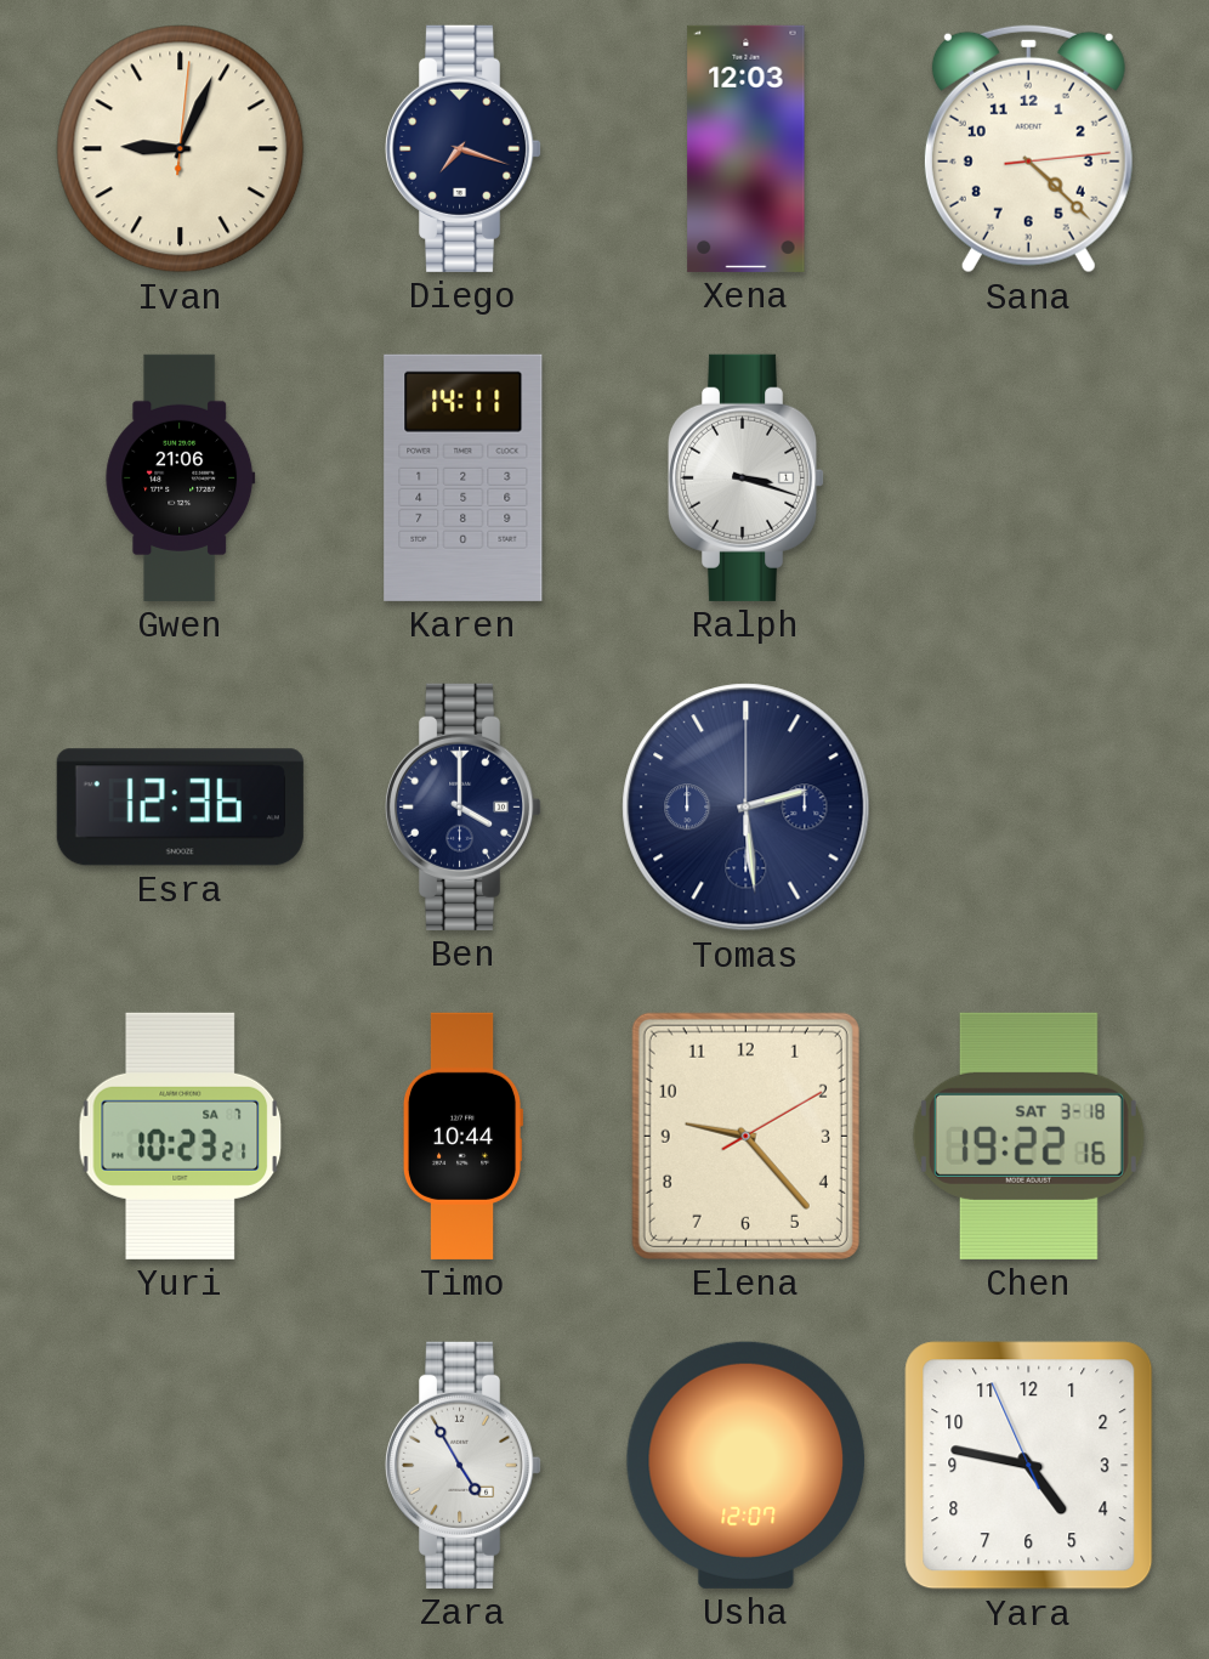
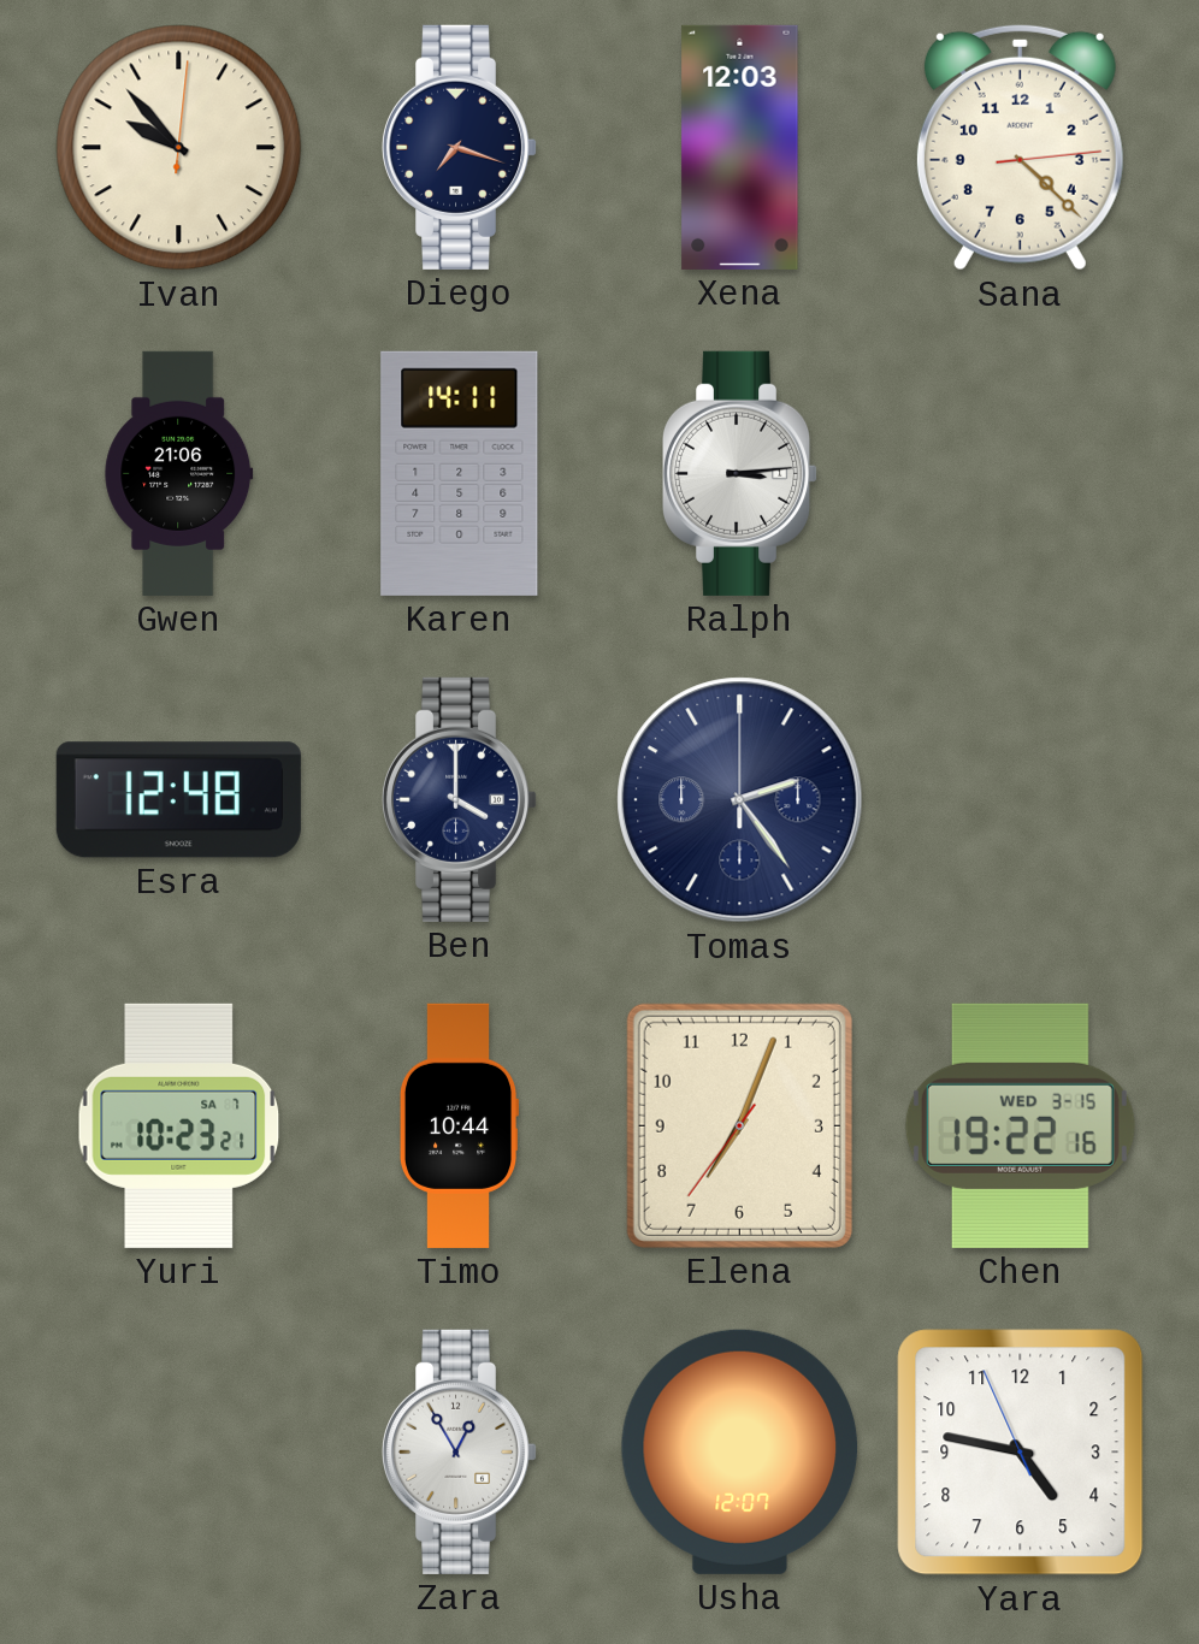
Ivan: 9:04 -> 9:53 (179, 148)
Ralph: 3:18 -> 3:14 (740, 473)
Esra: 12:36 -> 12:48 (178, 800)
Tomas: 2:29 -> 2:24 (740, 800)
Elena: 9:23 -> 7:03 (739, 1125)
Chen date: SAT 3-18 -> WED 3-15 (1020, 1125)
Zara: 4:55 -> 12:55 (460, 1451)
